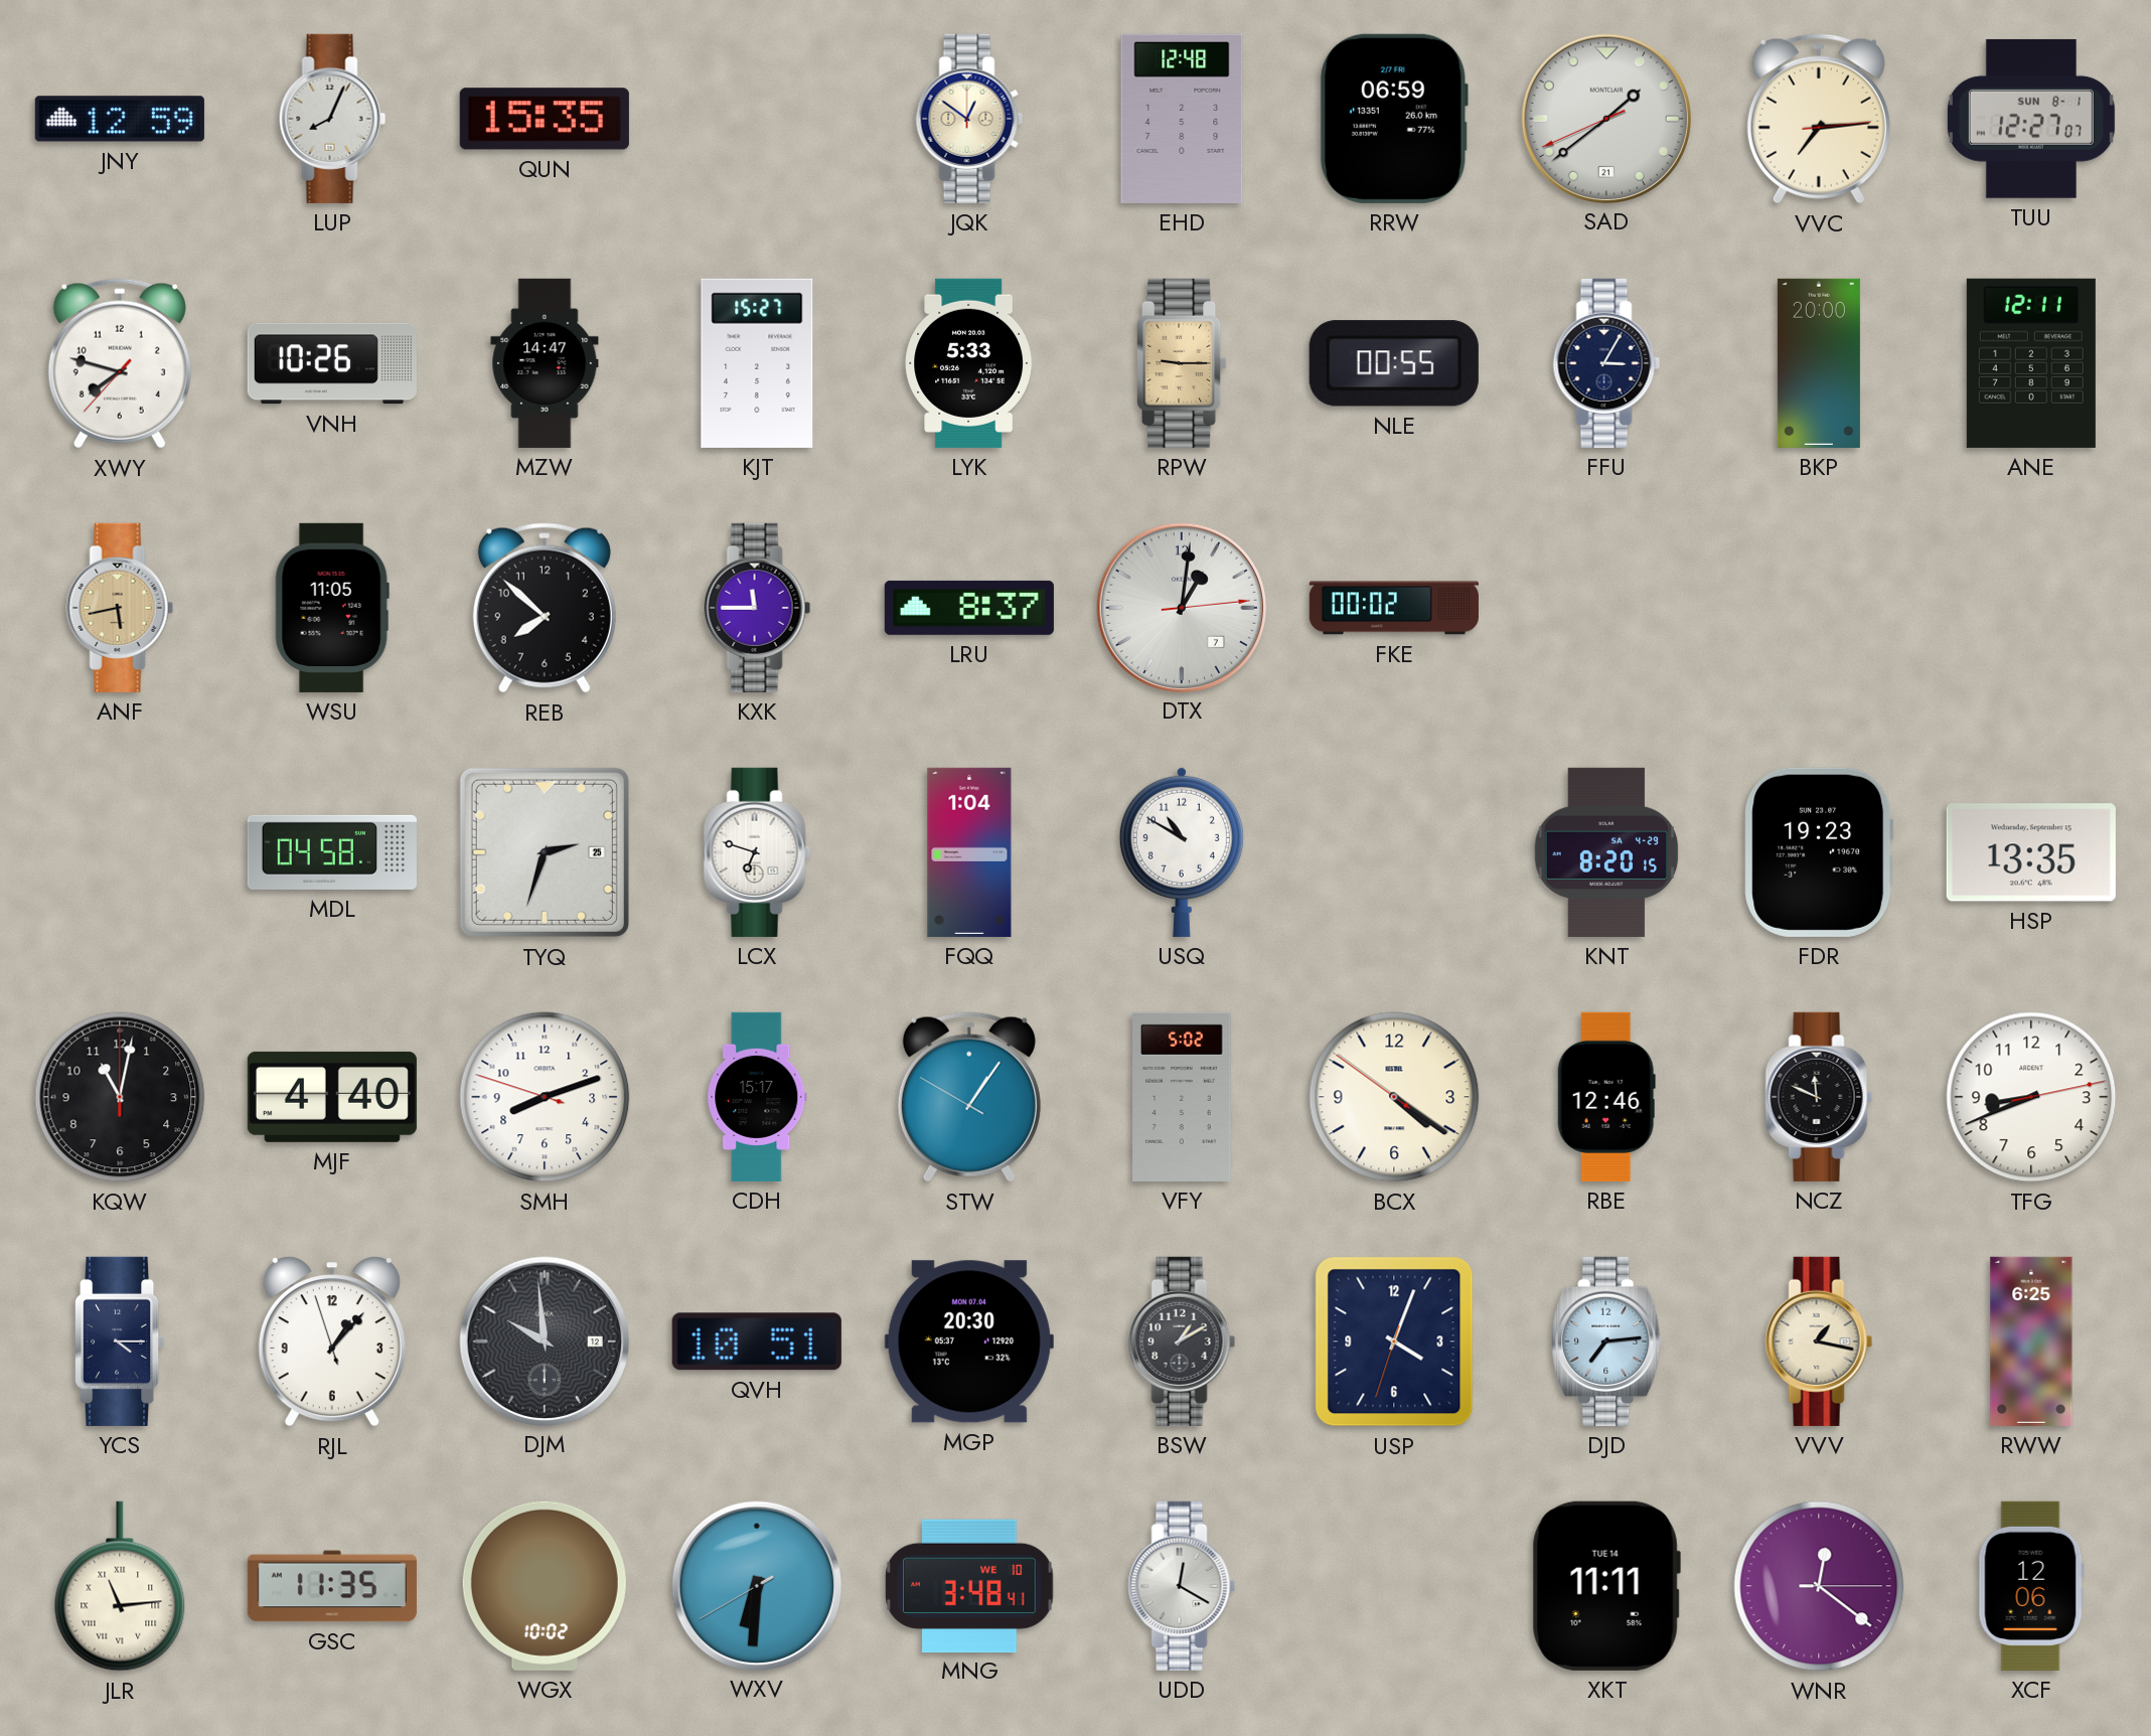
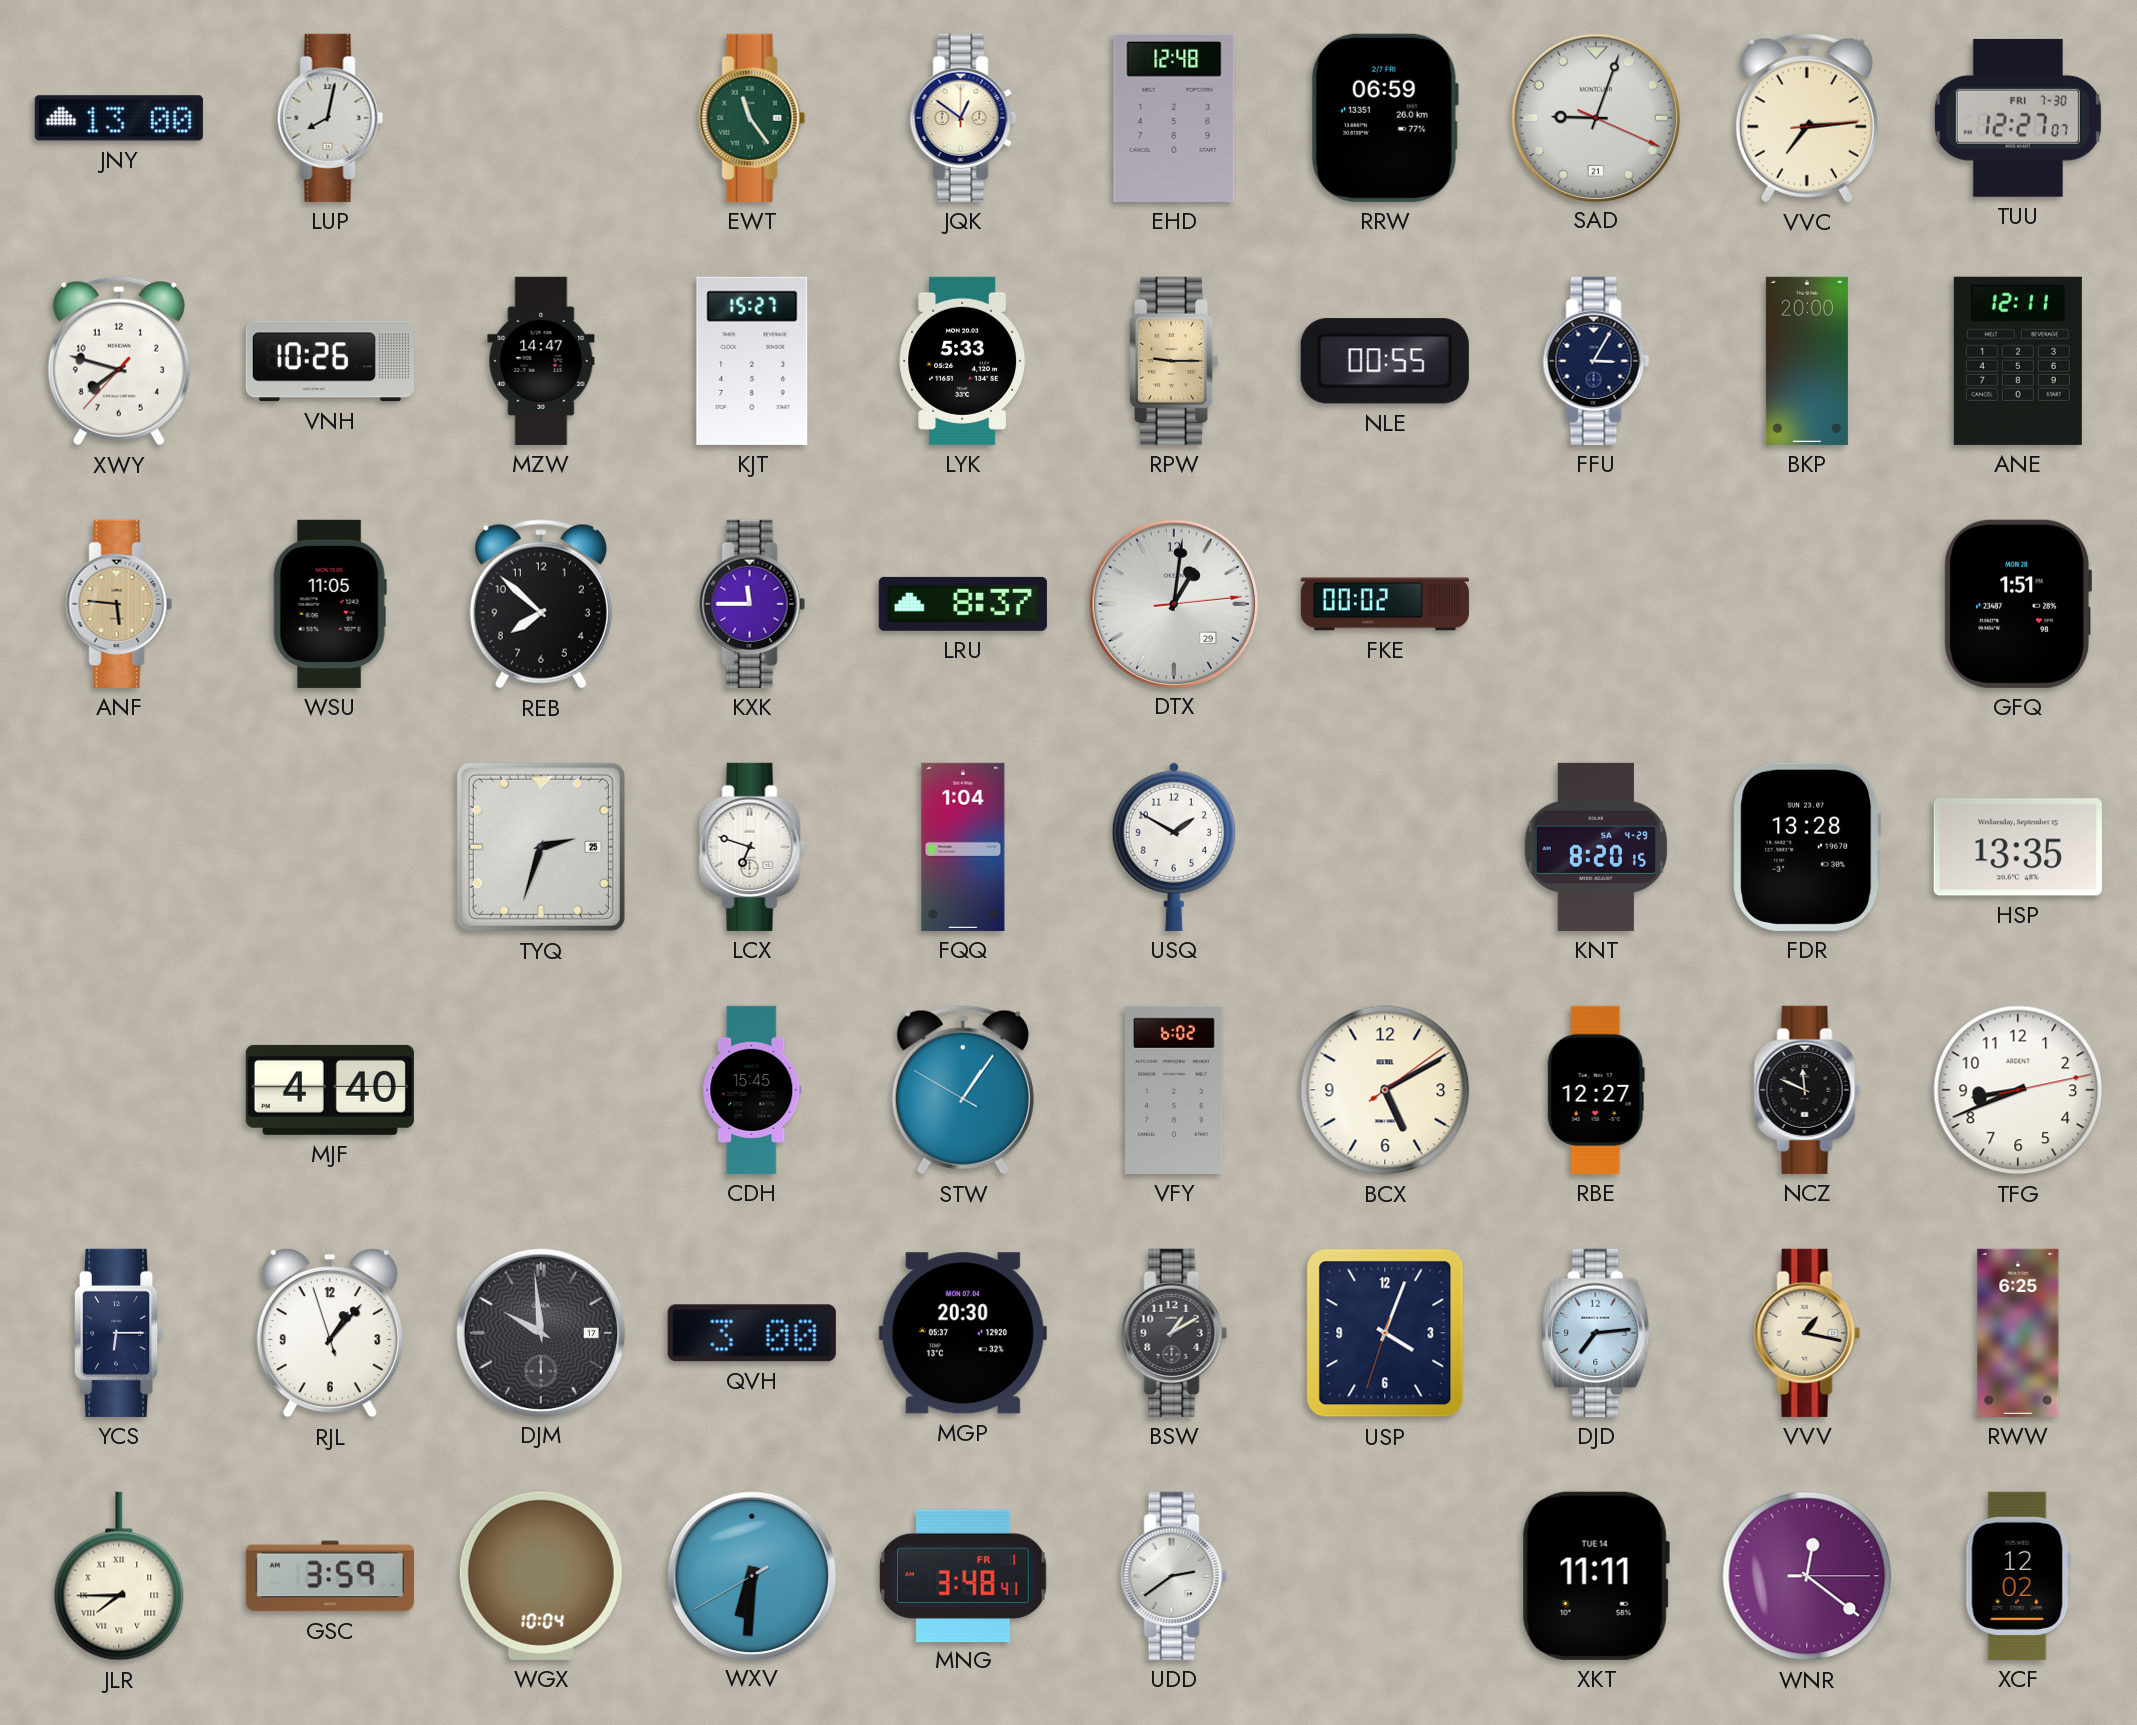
JNY: 12:59 -> 13:00 (119, 118)
LUP: 8:04 -> 8:02 (330, 118)
QUN: 15:35 -> none (545, 119)
EWT: none -> 11:24 (752, 118)
SAD: 1:38 -> 9:03 (1595, 117)
TUU date: SUN 8-1 -> FRI 7-30 (2018, 118)
ANF: 5:43 -> 5:46 (119, 604)
DTX date: 7 -> 29 (1173, 603)
GFQ: none -> 1:51 (2017, 604)
MDL: 04:58 -> none (332, 852)
USQ: 10:50 -> 1:50 (1174, 846)
FDR: 19:23 -> 13:28 (1807, 847)
KQW: 11:02 -> none (120, 1097)
SMH: 8:11 -> none (545, 1097)
CDH: 15:17 -> 15:45 (752, 1090)
VFY: 5:02 -> 6:02 (1174, 1090)
BCX: 4:20 -> 5:10 (1385, 1090)
RBE: 12:46 -> 12:27 (1596, 1090)
YCS: 4:15 -> 6:15 (120, 1333)
DJM date: 12 -> 17 (540, 1332)
QVH: 10:51 -> 3:00 (752, 1333)
JLR: 11:14 -> 7:45 (119, 1576)
GSC: 11:35 -> 3:59 (330, 1576)
WGX: 10:02 -> 10:04 (541, 1576)
MNG date: WE 10 -> FR 1 (963, 1575)
UDD: 12:20 -> 2:39 (1174, 1576)
XCF: 12:06 -> 12:02 (2018, 1576)
